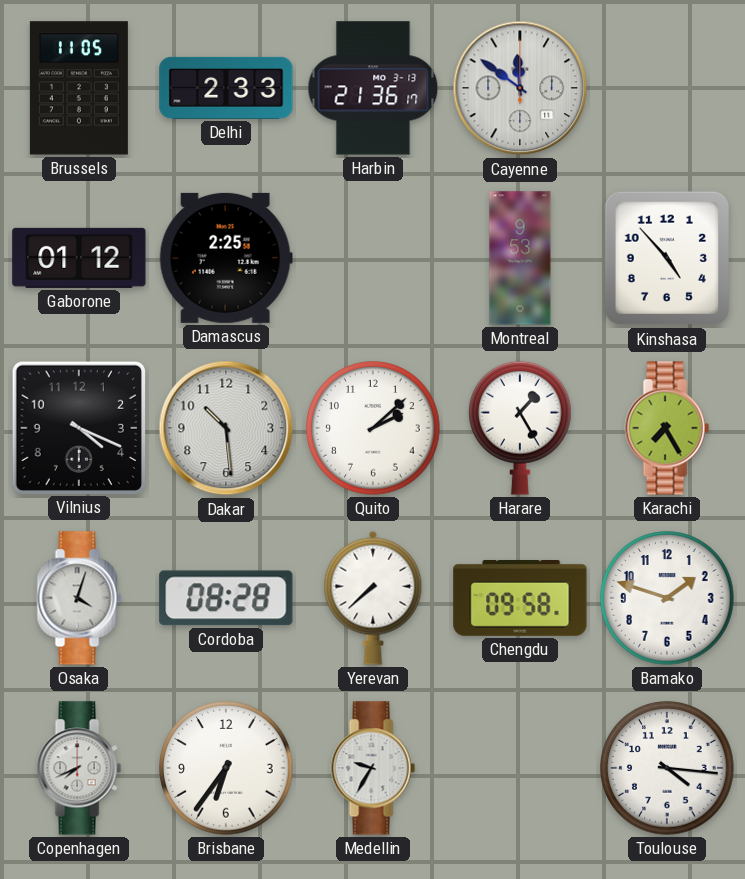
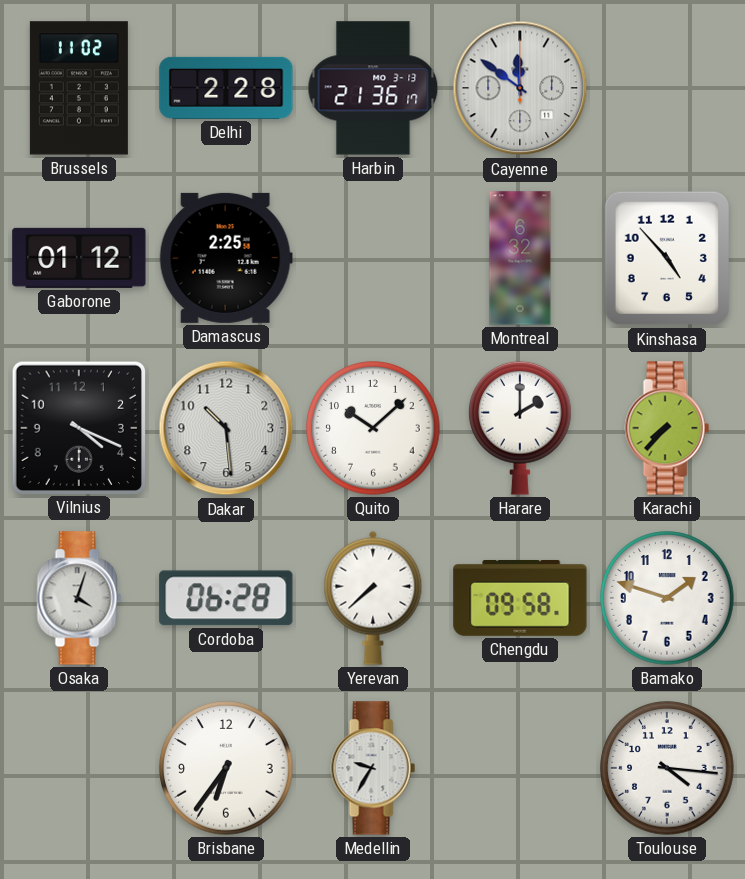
Brussels: 11:05 -> 11:02 (79, 88)
Delhi: 2:33 -> 2:28 (226, 88)
Montreal: 9:53 -> 6:32 (520, 258)
Quito: 2:08 -> 10:08 (373, 428)
Harare: 1:25 -> 2:00 (521, 428)
Karachi: 7:25 -> 7:37 (667, 428)
Cordoba: 08:28 -> 06:28 (226, 598)
Copenhagen: 7:41 -> none (79, 768)
